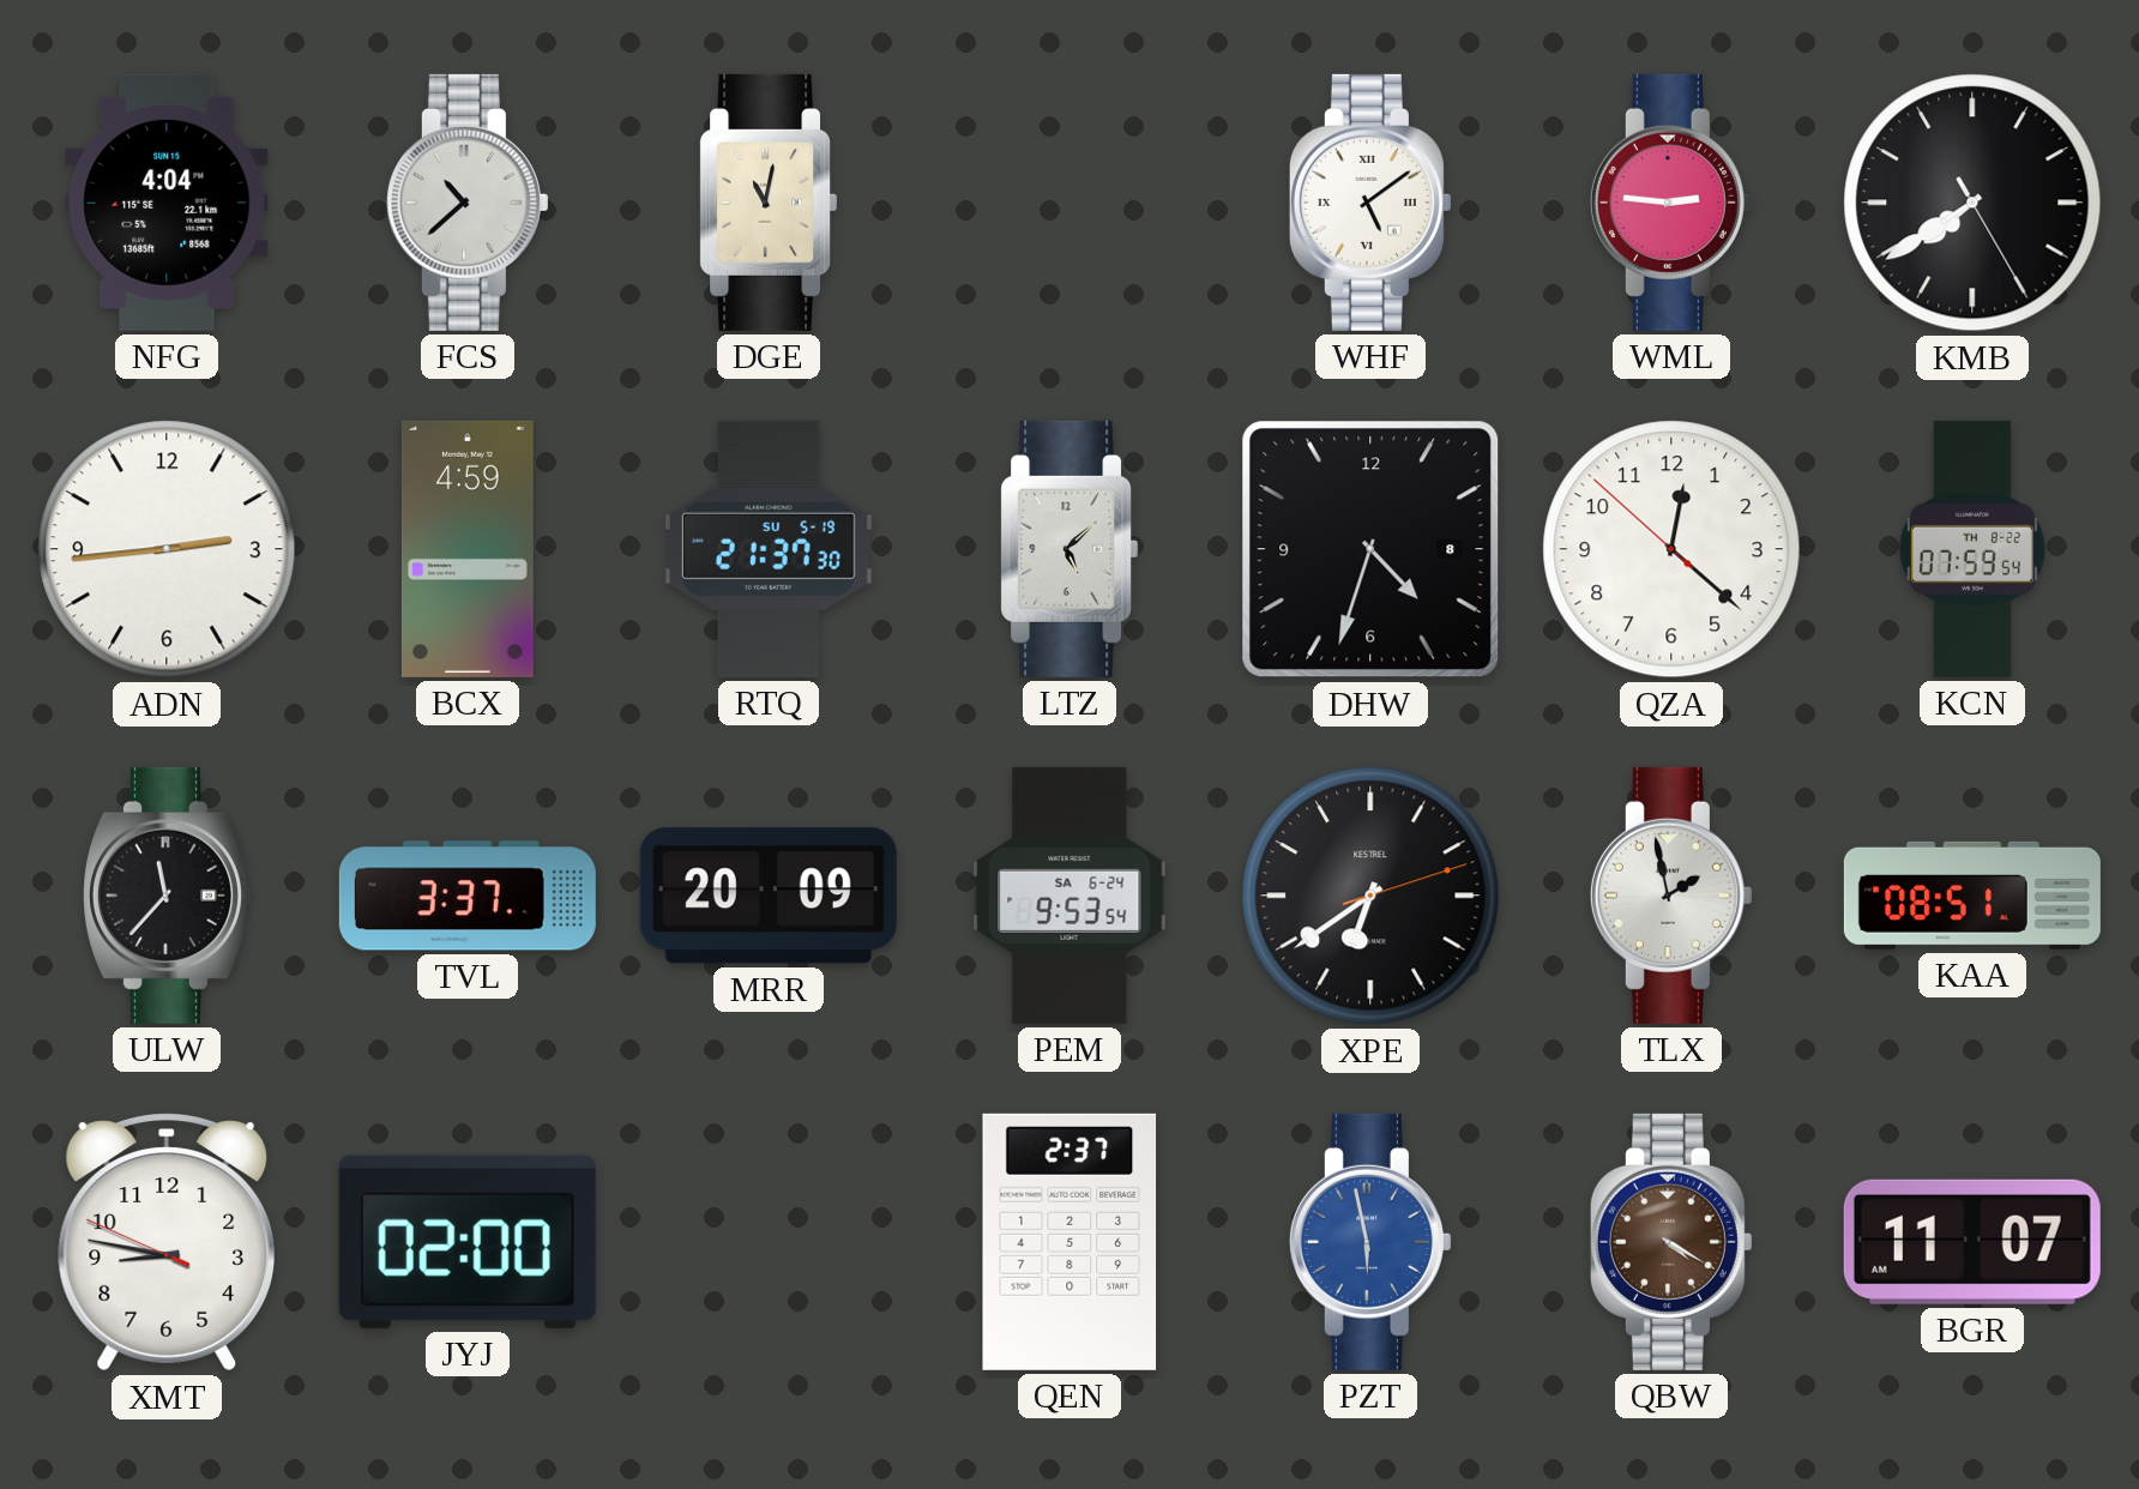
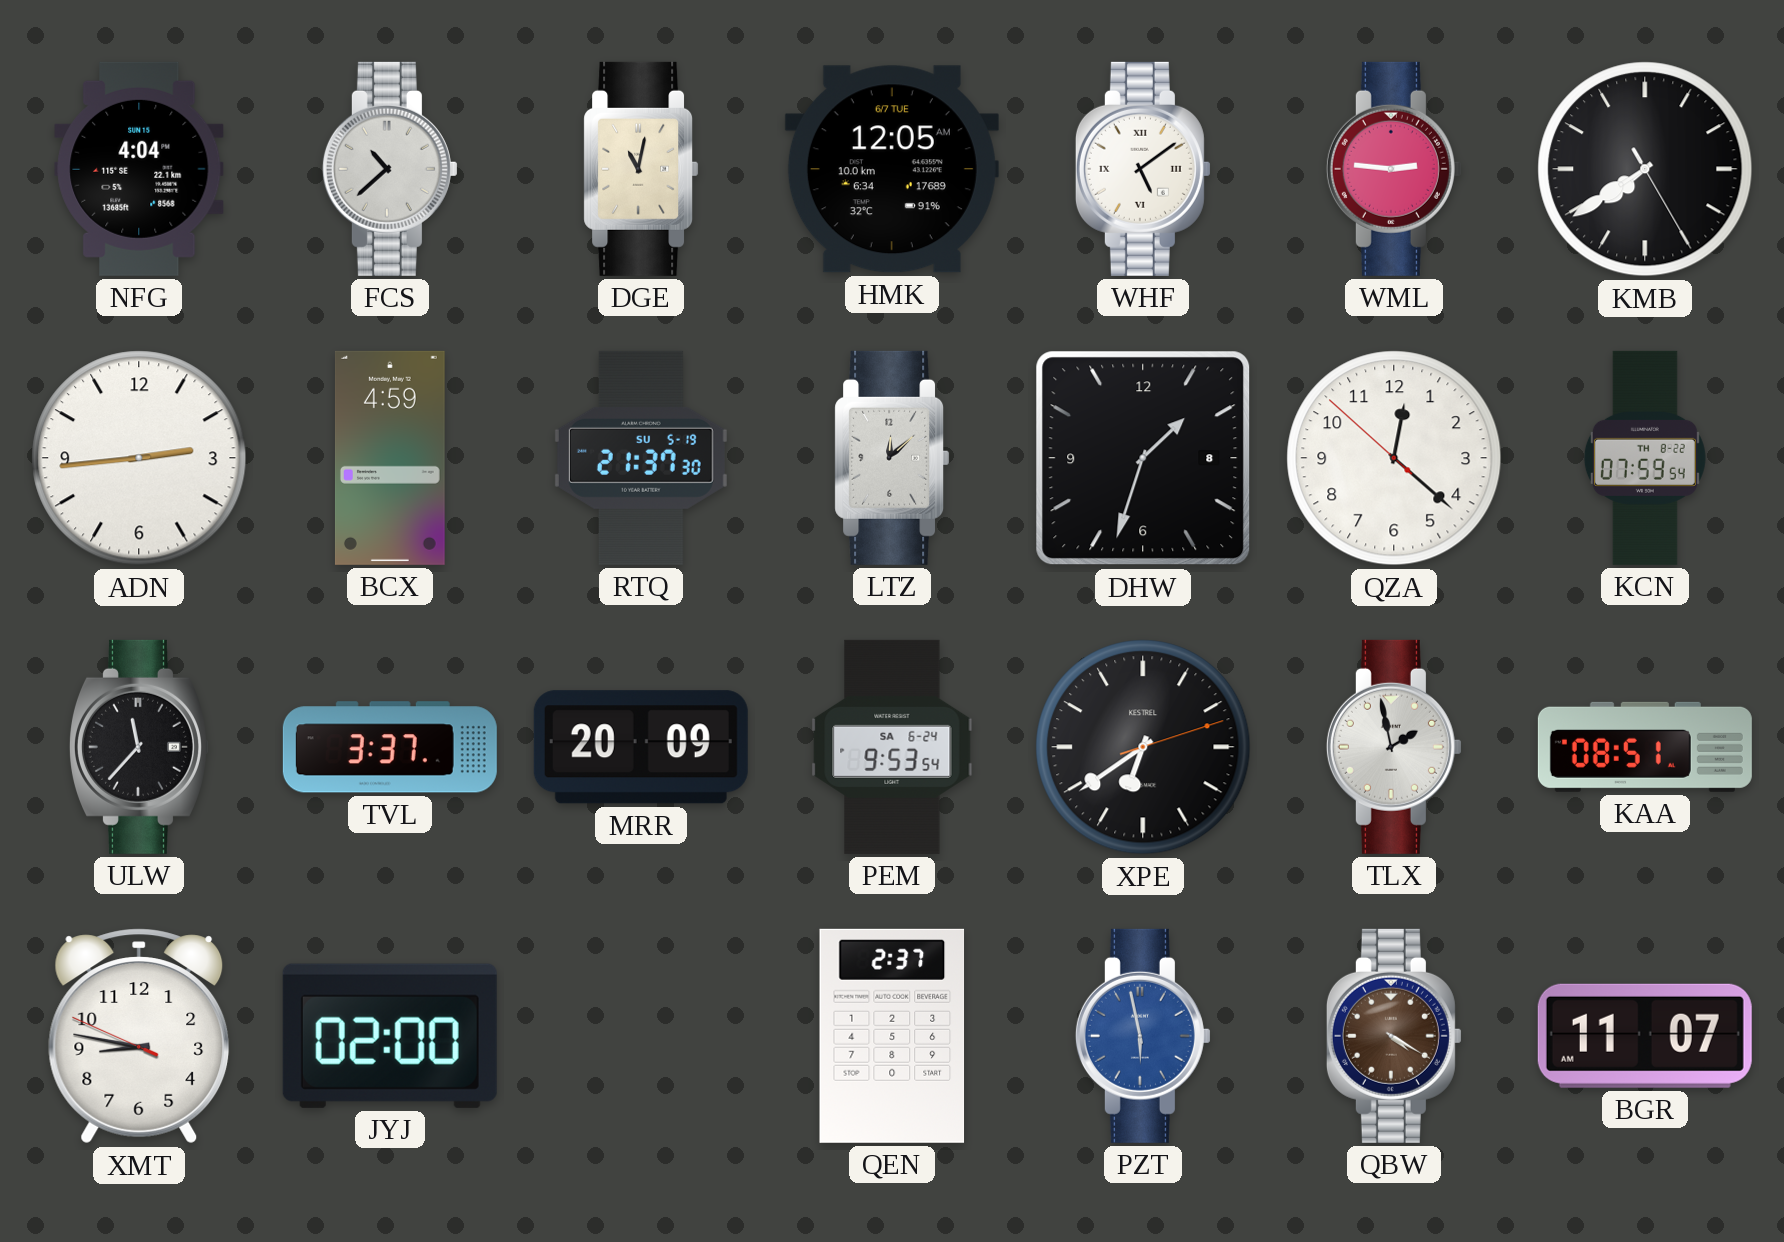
HMK: none -> 12:05 (892, 169)
LTZ: 5:08 -> 12:08 (892, 458)
DHW: 4:33 -> 1:33 (1143, 458)
